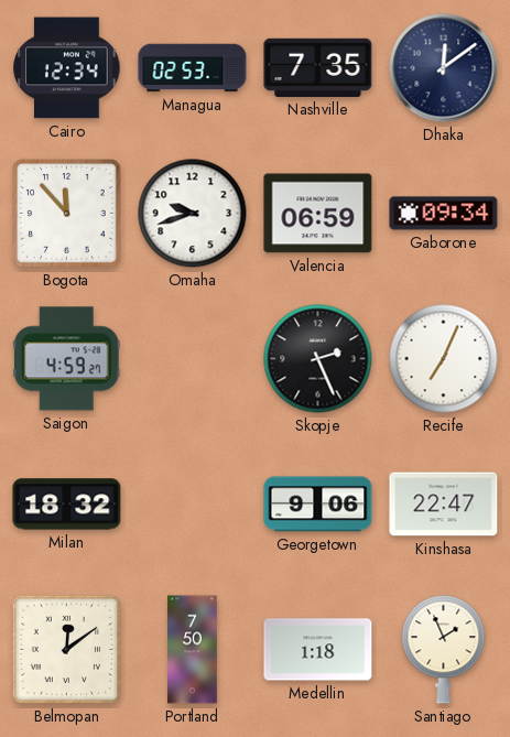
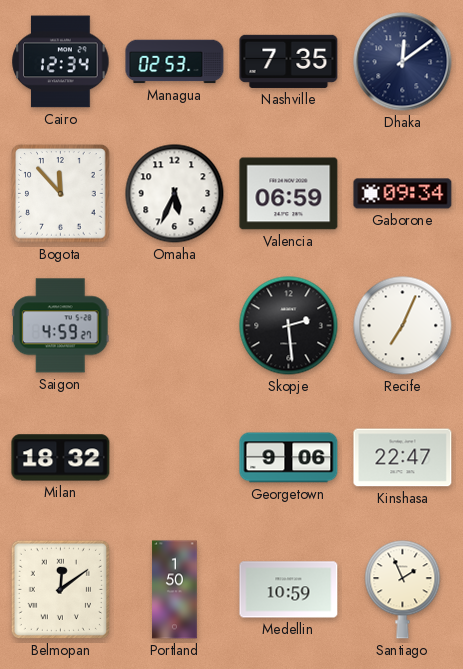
Omaha: 9:42 -> 5:34 (175, 194)
Skopje: 2:26 -> 2:29 (289, 326)
Portland: 7:50 -> 1:50 (175, 590)
Medellin: 1:18 -> 10:59 (289, 590)
